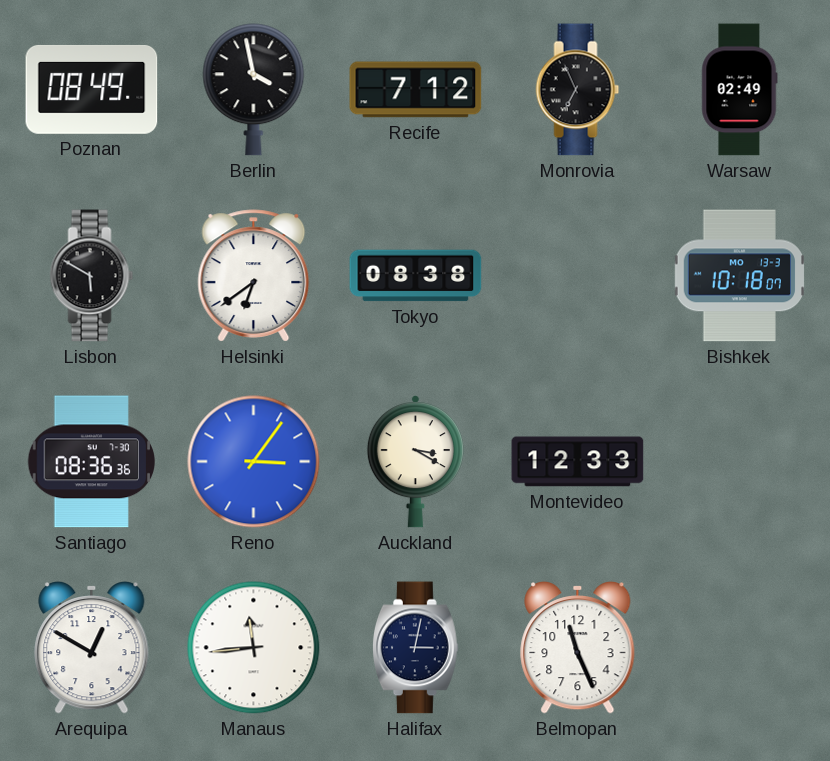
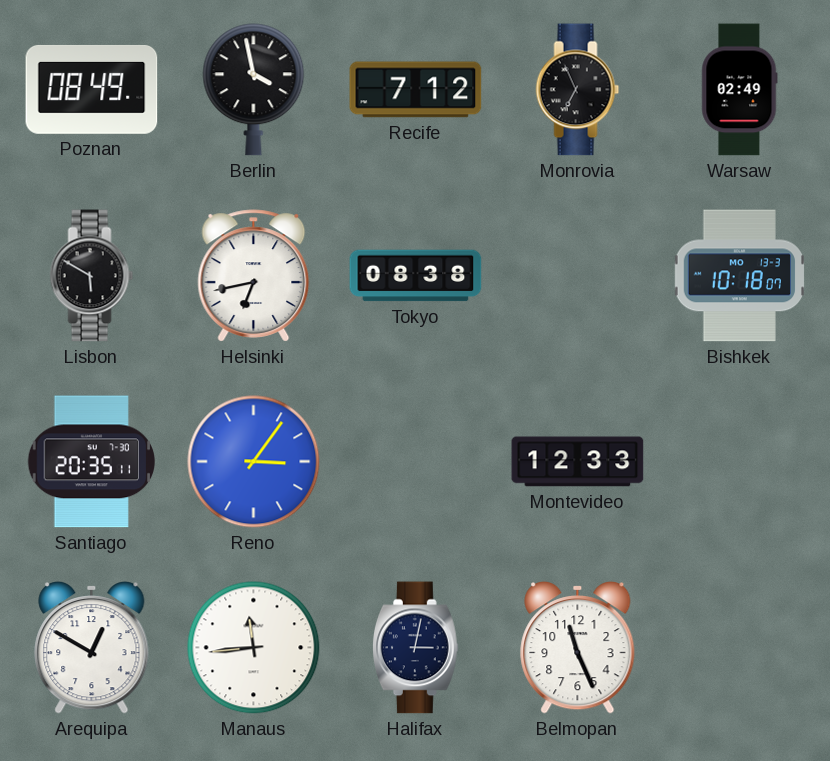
Helsinki: 6:39 -> 6:43 (254, 276)
Santiago: 08:36 -> 20:35 (91, 462)
Auckland: 3:20 -> none (415, 462)
